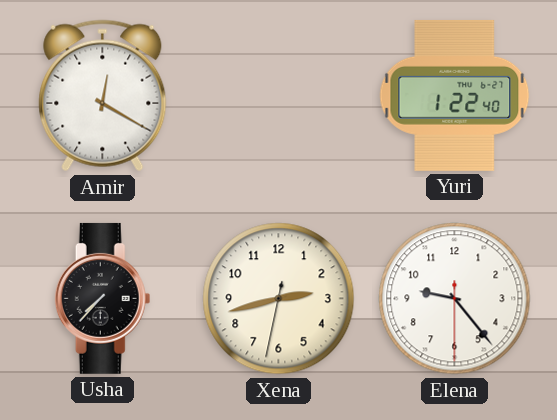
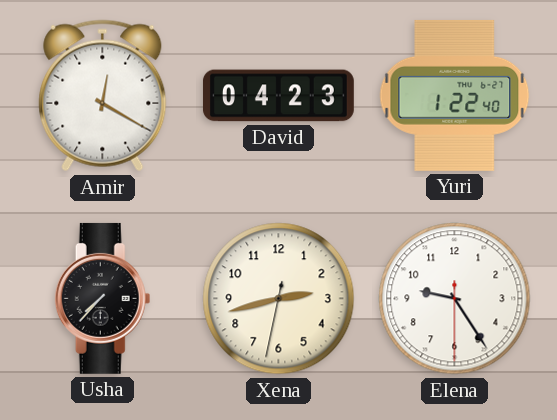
David: none -> 04:23 (278, 96)
Elena: 9:23 -> 9:24 (455, 299)
